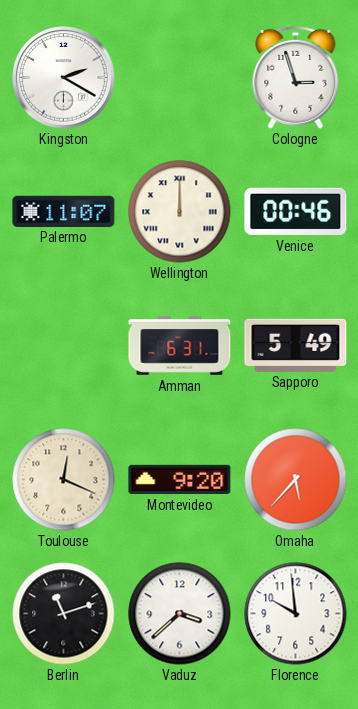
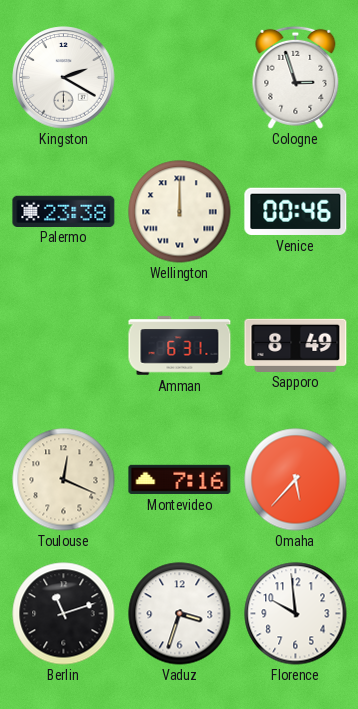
Palermo: 11:07 -> 23:38 (64, 211)
Sapporo: 5:49 -> 8:49 (296, 345)
Montevideo: 9:20 -> 7:16 (180, 479)
Vaduz: 3:38 -> 3:33 (180, 614)
